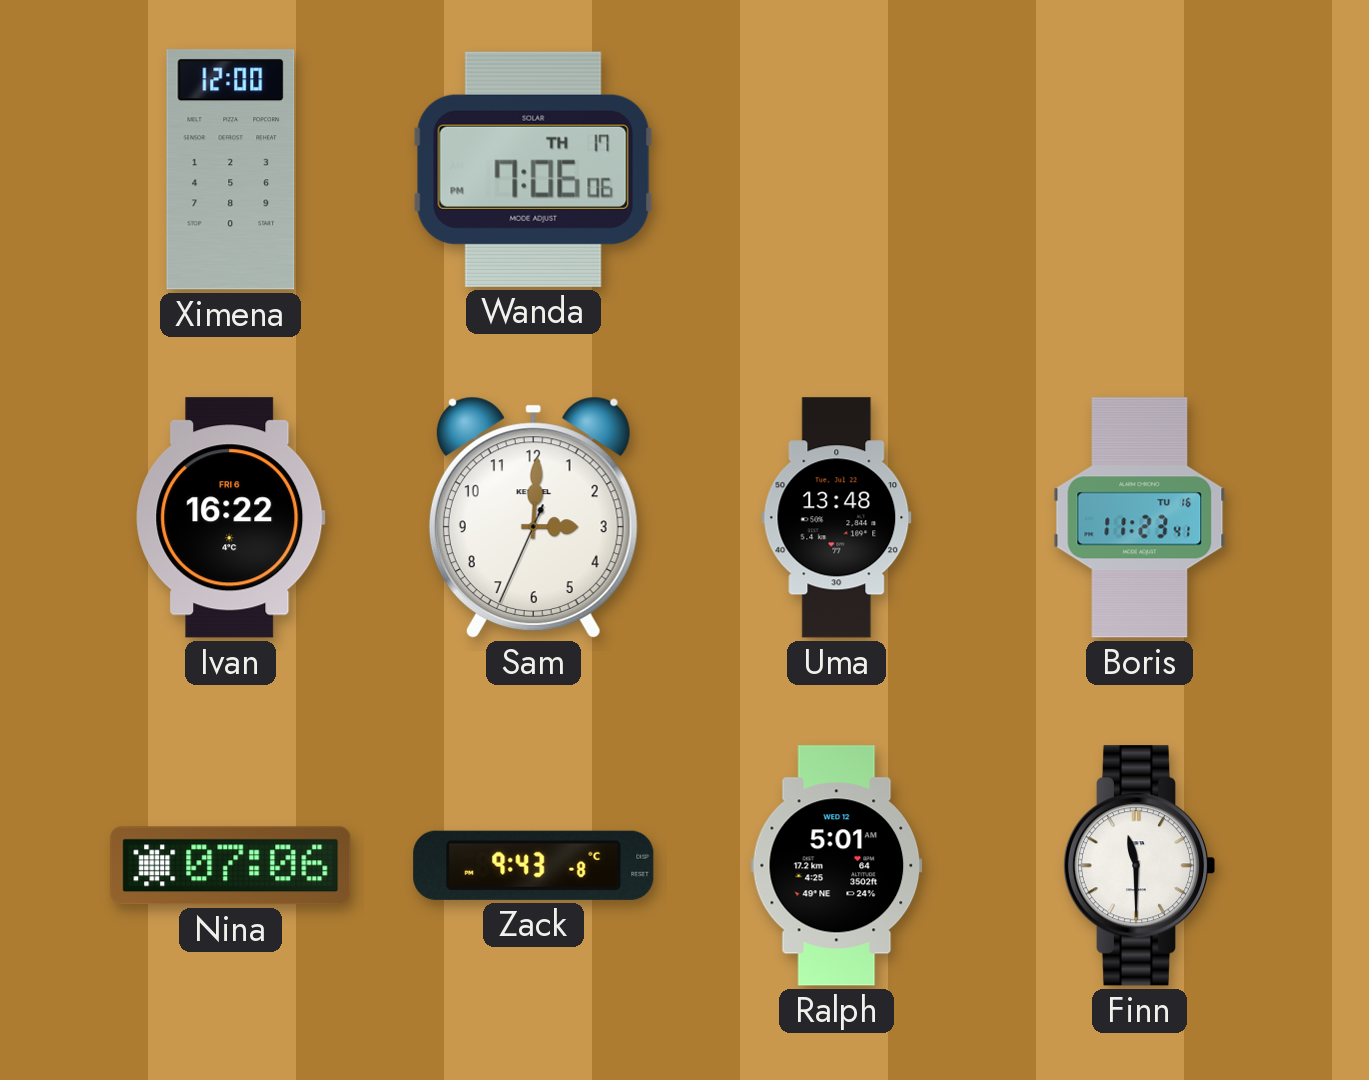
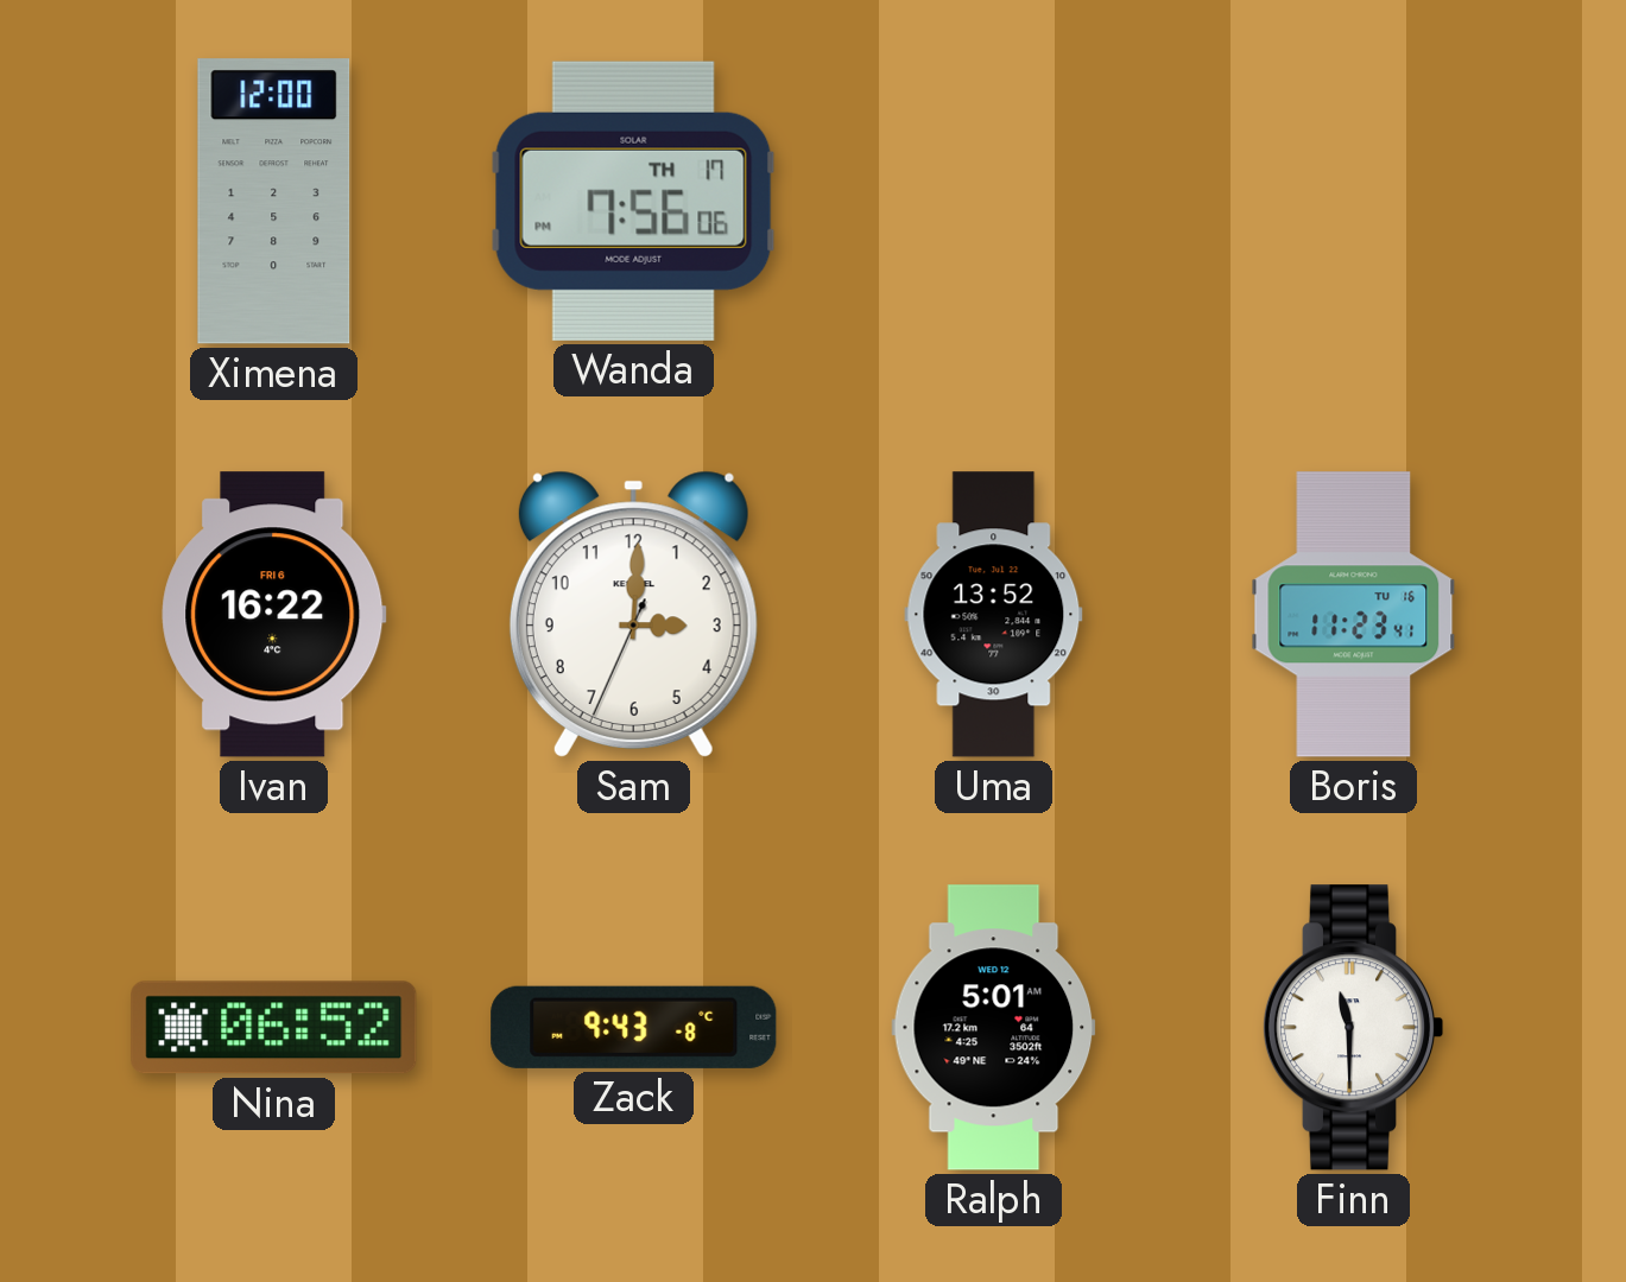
Wanda: 7:06 -> 7:56 (633, 201)
Uma: 13:48 -> 13:52 (994, 615)
Nina: 07:06 -> 06:52 (274, 1028)
